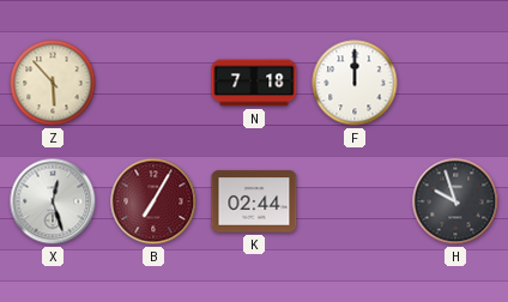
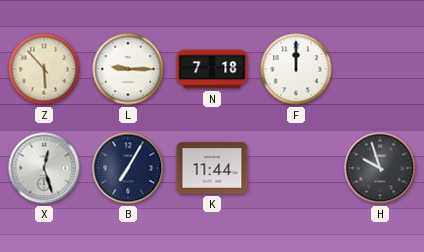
L: none -> 9:15 (128, 69)
B dial: burgundy -> navy (128, 168)
K: 02:44 -> 11:44 (212, 168)
